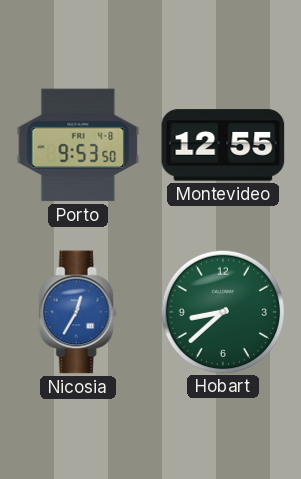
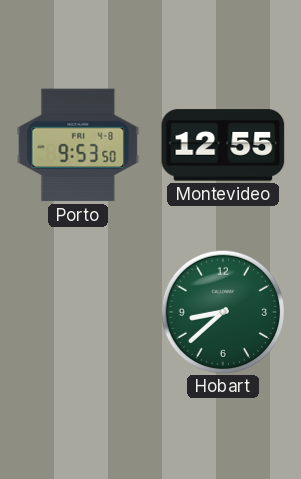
Nicosia: 12:35 -> none (78, 312)
